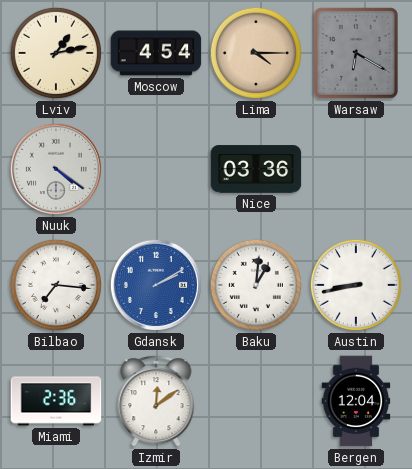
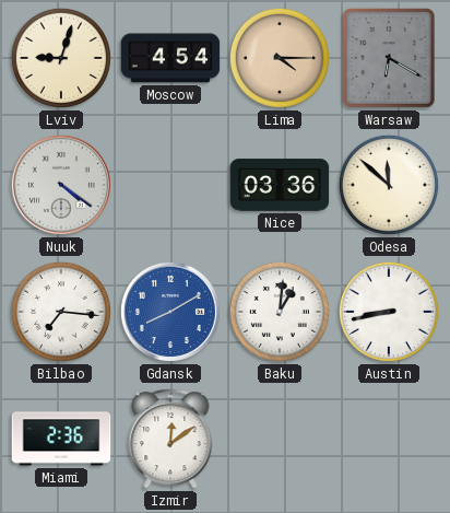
Lviv: 1:13 -> 9:03 (61, 58)
Odesa: none -> 11:52 (389, 185)
Gdansk: 2:10 -> 8:10 (170, 312)
Bergen: 12:04 -> none (356, 401)
